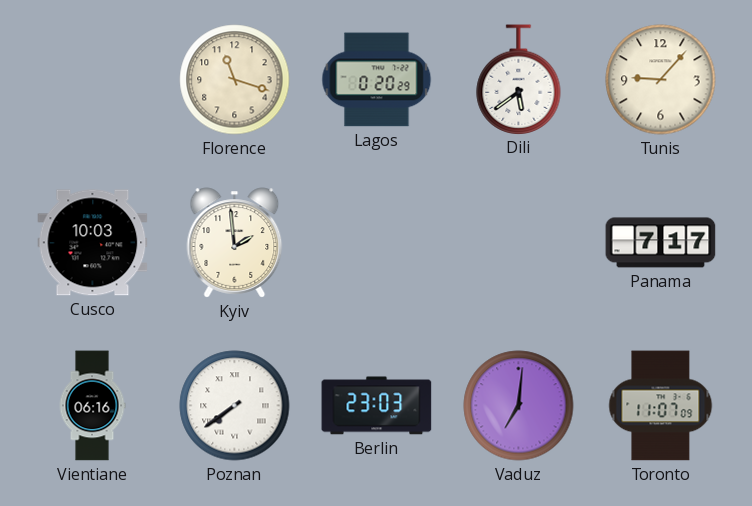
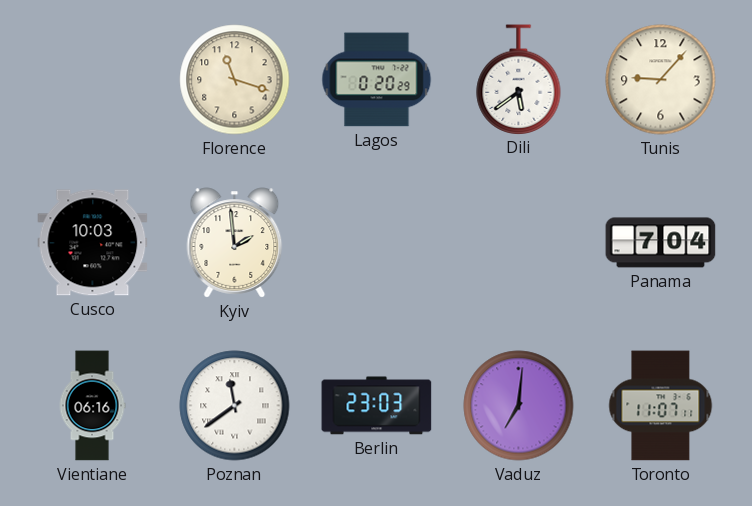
Panama: 7:17 -> 7:04 (661, 243)
Poznan: 7:39 -> 11:39 (235, 406)
Toronto: 11:07:09 -> 11:07:11 (661, 406)
